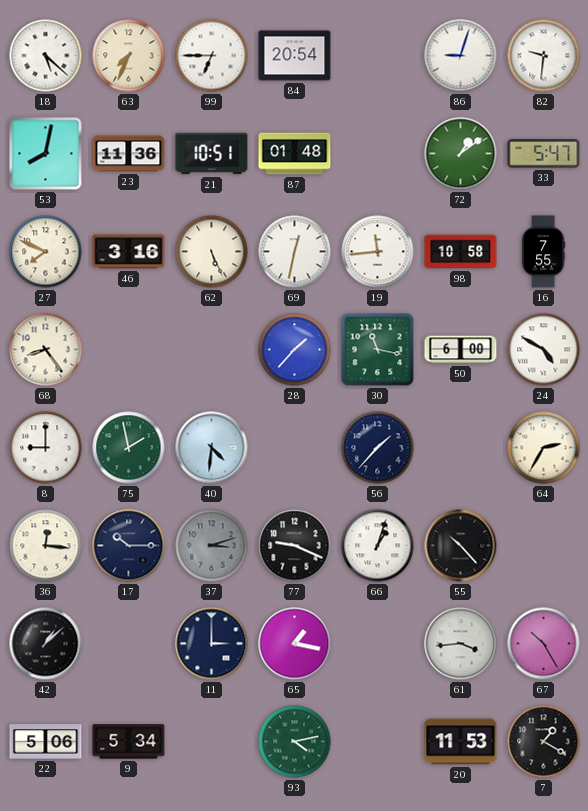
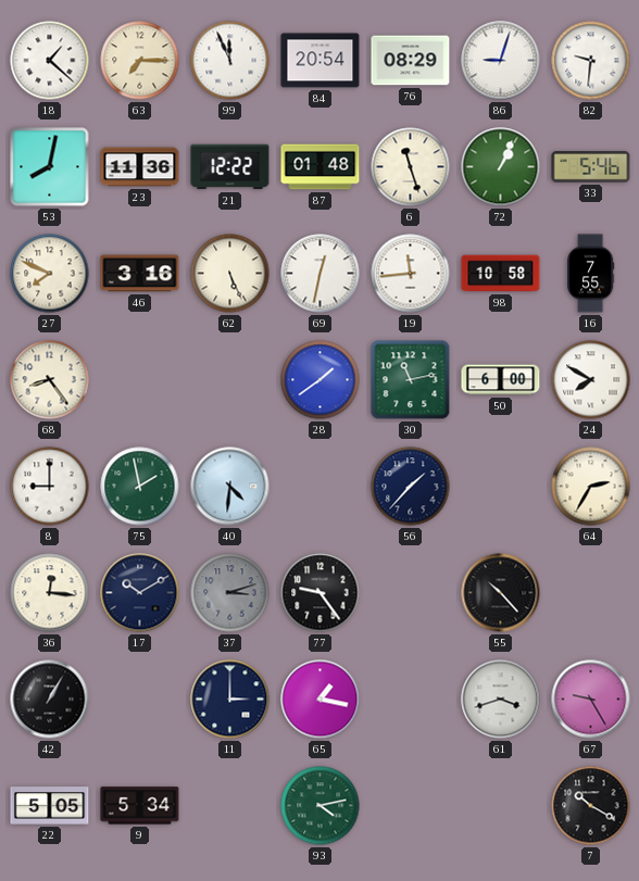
18: 5:22 -> 1:22 (50, 61)
63: 7:34 -> 7:15 (140, 61)
99: 6:45 -> 11:56 (230, 61)
76: none -> 08:29 (411, 61)
21: 10:51 -> 12:22 (230, 167)
6: none -> 11:27 (411, 167)
72: 1:09 -> 1:04 (501, 167)
33: 5:47 -> 5:46 (591, 167)
28: 1:37 -> 1:39 (321, 380)
30: 11:17 -> 11:13 (411, 380)
24: 4:50 -> 7:50 (591, 380)
17: 10:15 -> 10:10 (140, 593)
77: 9:19 -> 9:24 (321, 593)
66: 1:03 -> none (378, 546)
42: 1:08 -> 1:05 (50, 700)
61: 3:44 -> 3:42 (501, 700)
67: 10:25 -> 9:25 (591, 700)
22: 5:06 -> 5:05 (50, 806)
20: 11:53 -> none (461, 742)
7: 1:20 -> 10:20 (591, 806)
